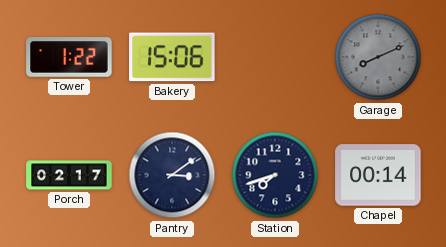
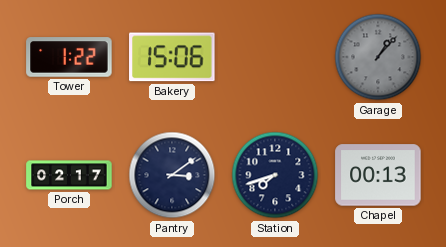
Garage: 8:11 -> 1:07 (378, 57)
Chapel: 00:14 -> 00:13 (378, 175)
